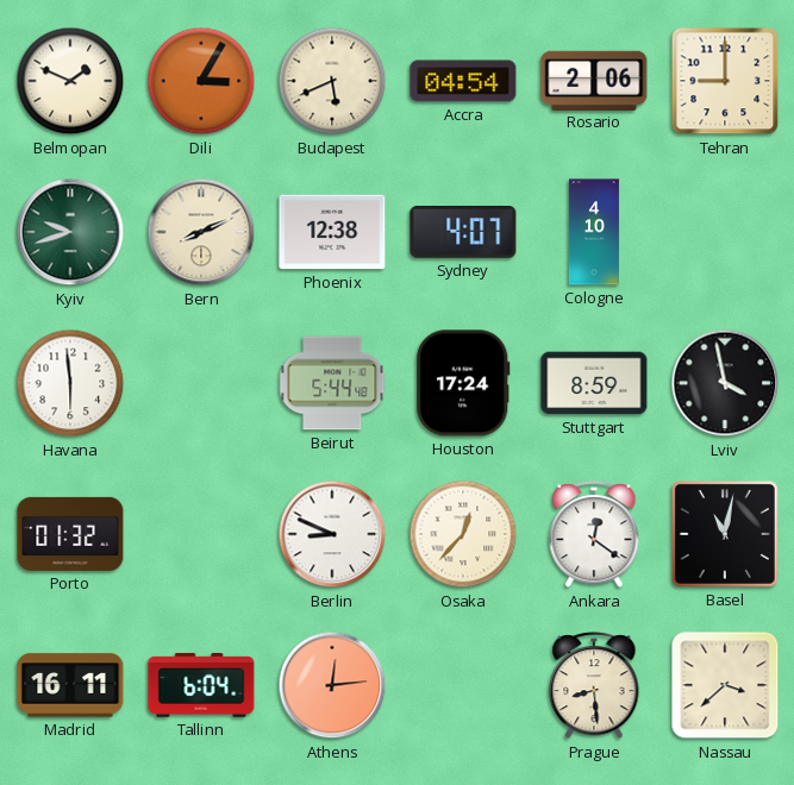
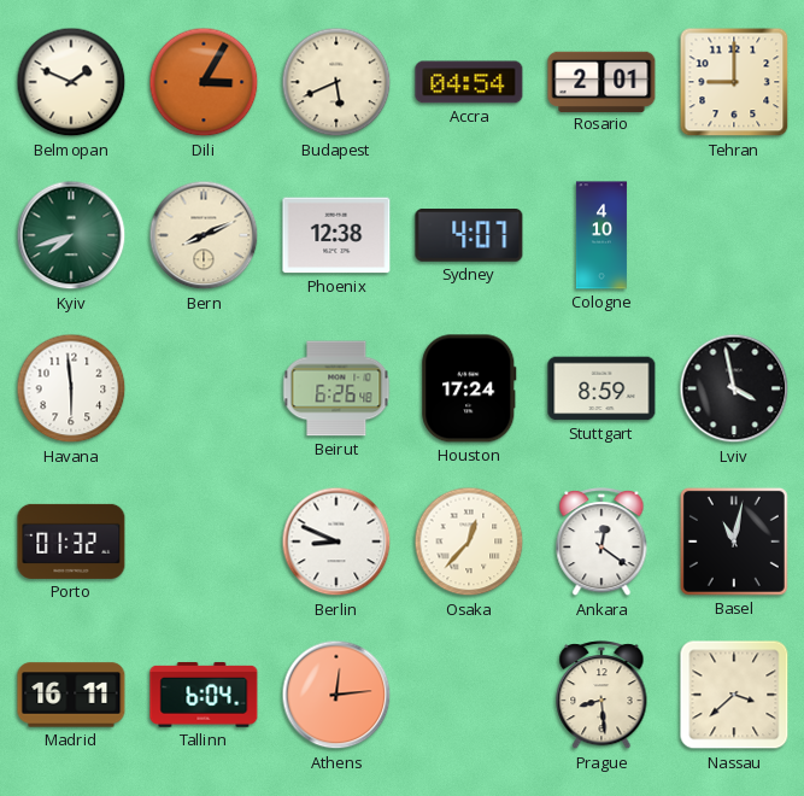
Rosario: 2:06 -> 2:01 (601, 81)
Kyiv: 9:42 -> 7:42 (71, 235)
Beirut: 5:44 -> 6:26 (336, 388)
